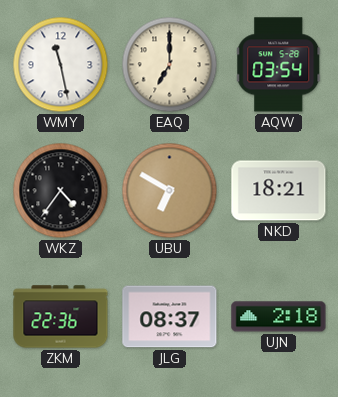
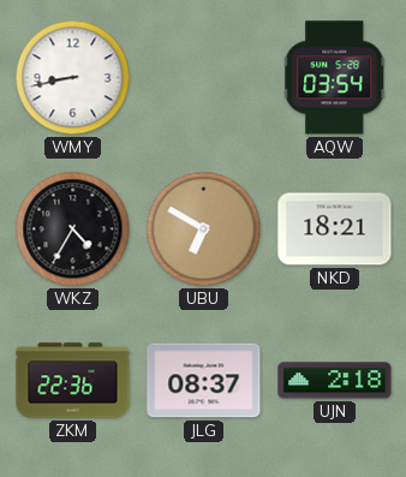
WMY: 11:28 -> 8:43 (73, 78)
EAQ: 7:00 -> none (170, 65)
WKZ: 4:36 -> 4:35 (73, 229)
